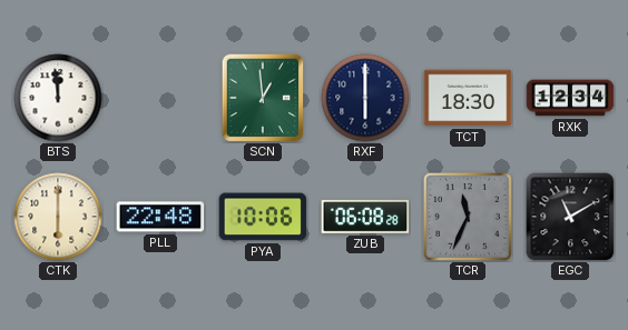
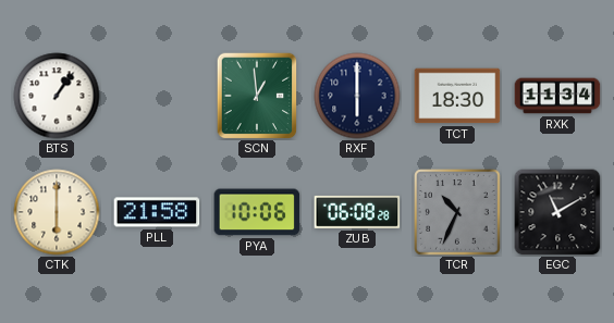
BTS: 11:59 -> 1:06 (57, 96)
RXK: 12:34 -> 11:34 (557, 96)
PLL: 22:48 -> 21:58 (157, 212)
TCR: 11:34 -> 10:34 (457, 212)
